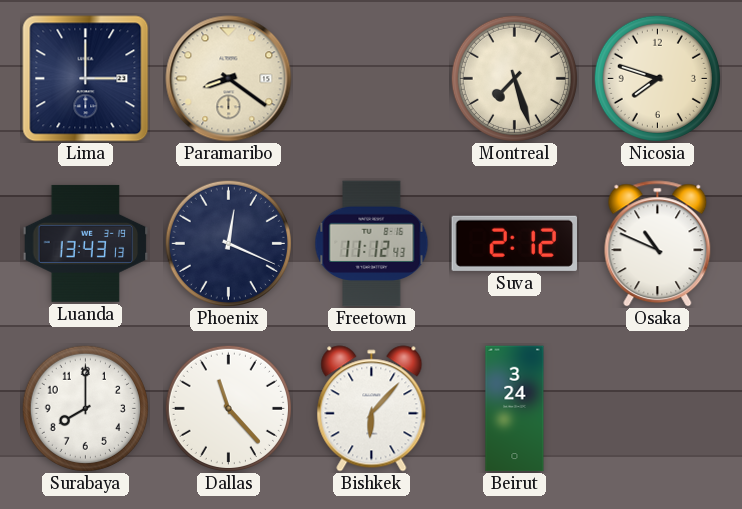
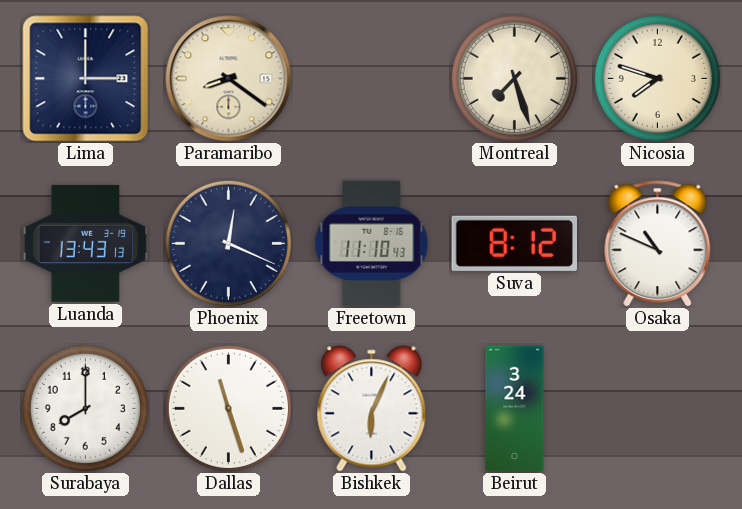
Freetown: 11:12 -> 11:10 (372, 244)
Suva: 2:12 -> 8:12 (514, 243)
Dallas: 11:23 -> 11:27 (228, 408)
Bishkek: 6:07 -> 6:04 (372, 409)
